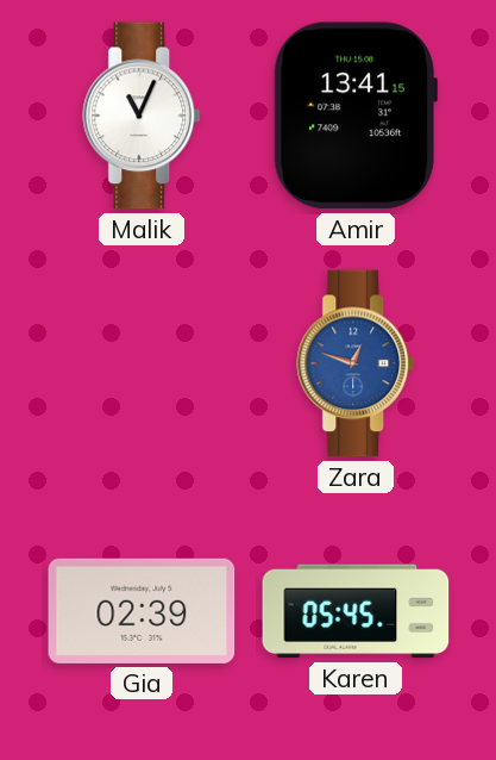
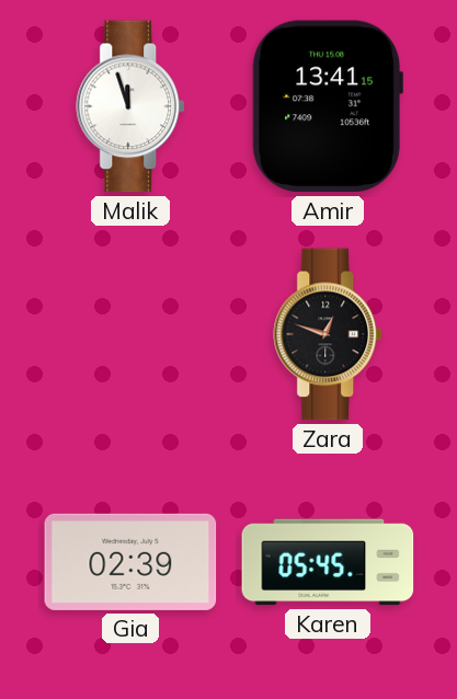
Malik: 11:04 -> 11:57 (132, 106)
Zara dial: blue -> black (329, 334)
